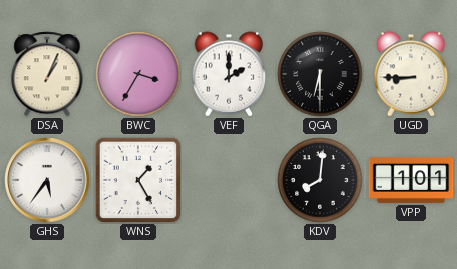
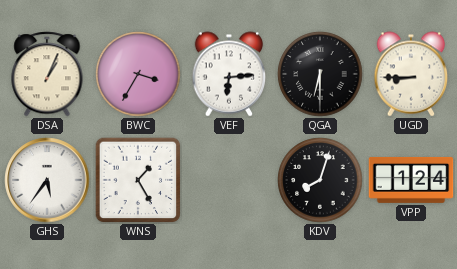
VEF: 2:00 -> 6:14 (229, 74)
KDV: 8:01 -> 8:03 (320, 180)
VPP: 1:01 -> 1:24 (411, 180)
